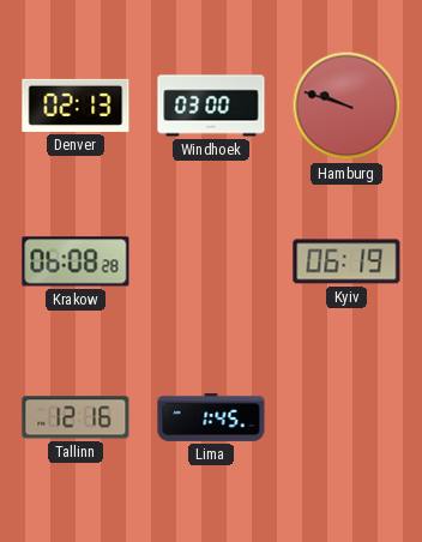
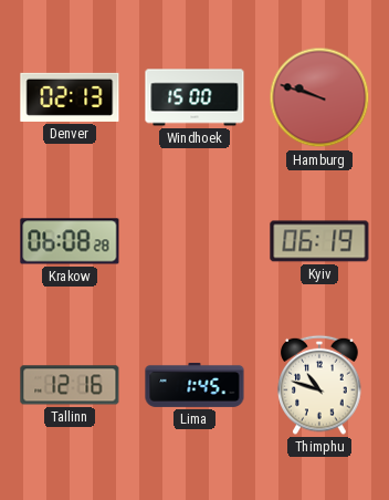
Windhoek: 03:00 -> 15:00 (195, 97)
Thimphu: none -> 10:48 (319, 385)
